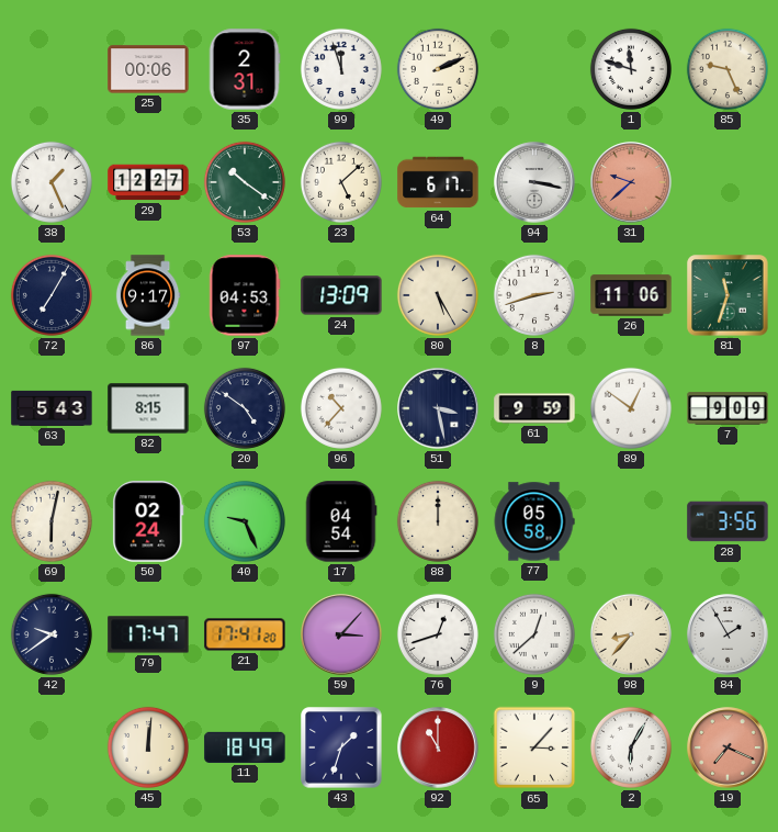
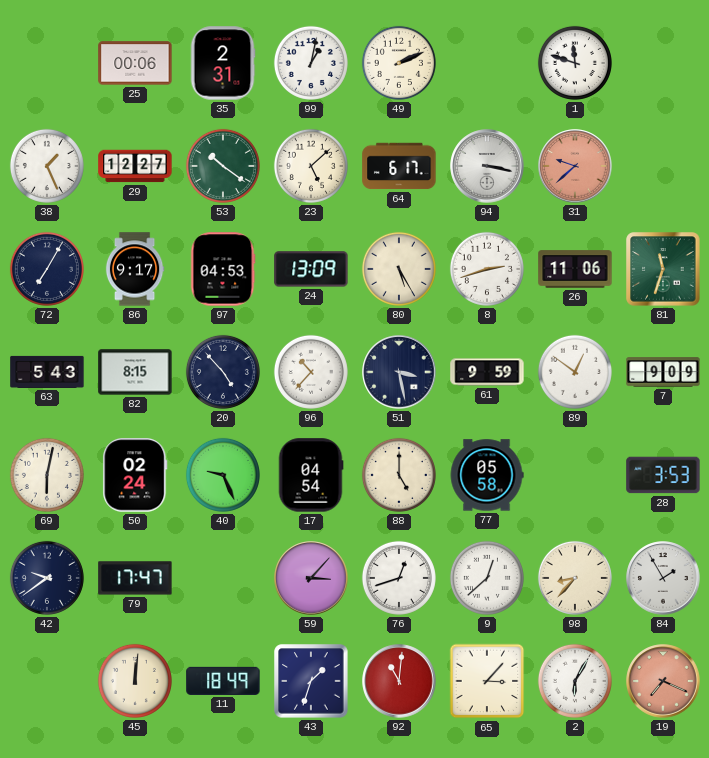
99: 11:57 -> 1:02 (311, 63)
85: 9:26 -> none (728, 69)
20: 4:51 -> 4:53 (223, 372)
88: 12:00 -> 5:00 (399, 475)
28: 3:56 -> 3:53 (663, 475)
21: 17:41 -> none (245, 634)
92: 11:00 -> 11:01 (399, 681)
